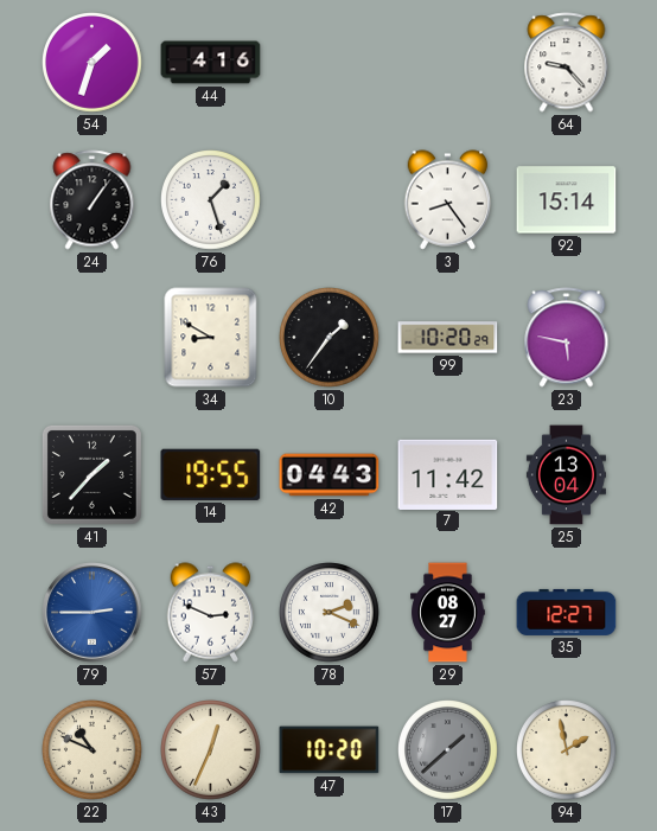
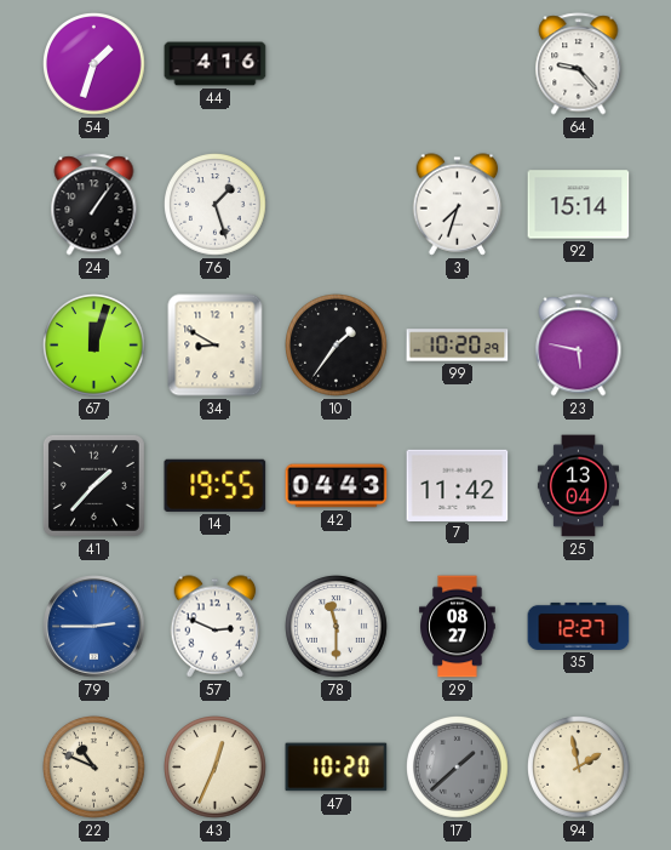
3: 8:24 -> 7:33 (458, 205)
67: none -> 12:03 (94, 346)
78: 2:19 -> 11:30 (337, 627)
